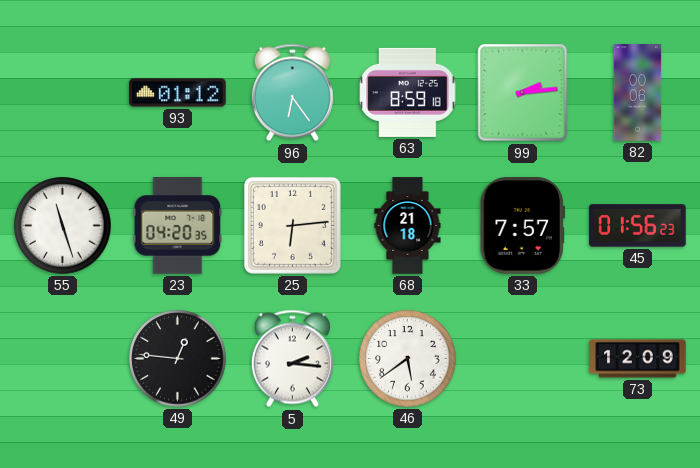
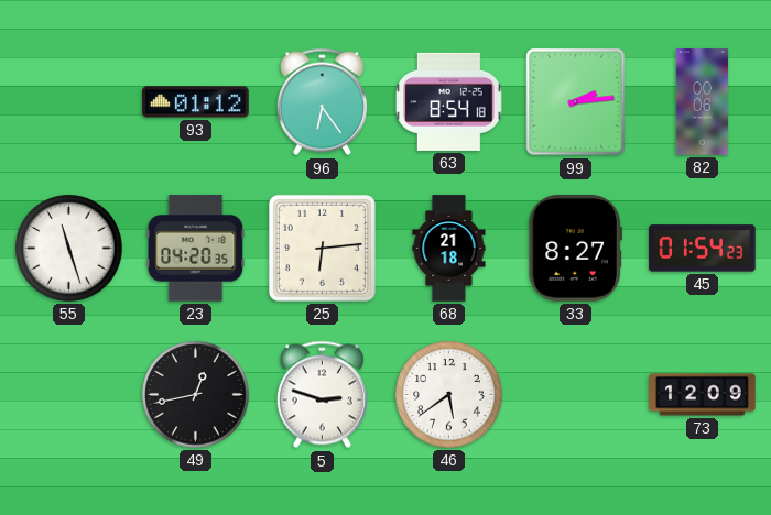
63: 8:59 -> 8:54 (449, 101)
33: 7:57 -> 8:27 (575, 249)
45: 01:56 -> 01:54 (703, 249)
49: 12:46 -> 12:43 (196, 395)
5: 2:16 -> 2:48 (322, 395)
